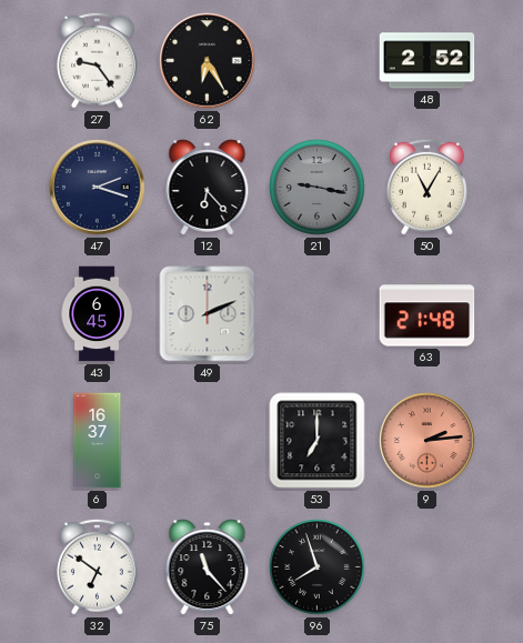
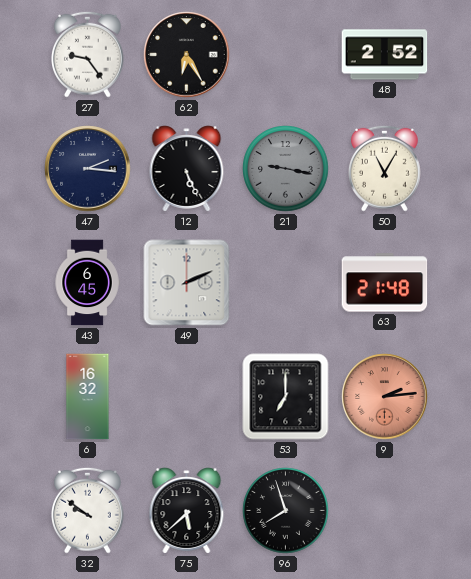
47: 2:18 -> 2:16 (88, 169)
12: 6:23 -> 5:26 (187, 169)
6: 16:37 -> 16:32 (88, 397)
32: 6:51 -> 9:51 (87, 510)
75: 11:23 -> 5:38 (187, 511)
